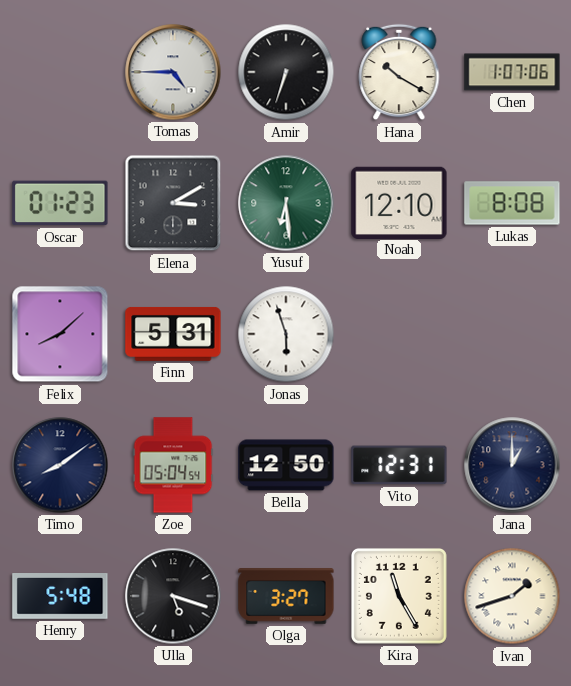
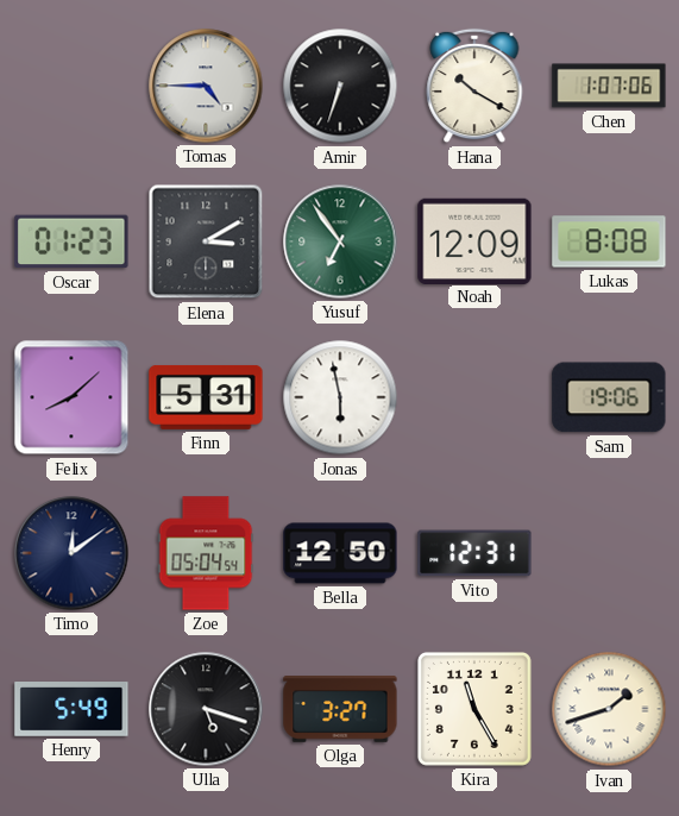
Yusuf: 6:29 -> 6:54 (340, 241)
Noah: 12:10 -> 12:09 (474, 240)
Jonas: 5:57 -> 5:58 (340, 397)
Sam: none -> 19:06 (609, 397)
Timo: 8:09 -> 12:09 (71, 553)
Jana: 1:00 -> none (512, 465)
Henry: 5:48 -> 5:49 (71, 710)
